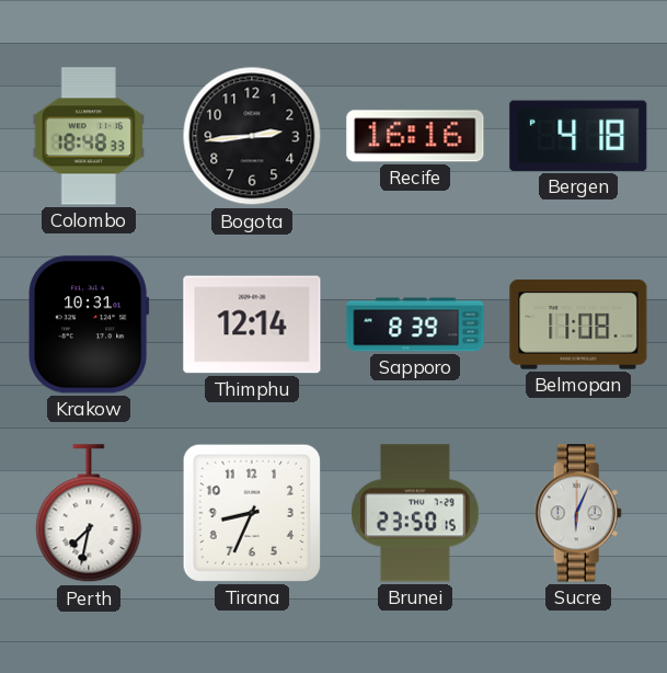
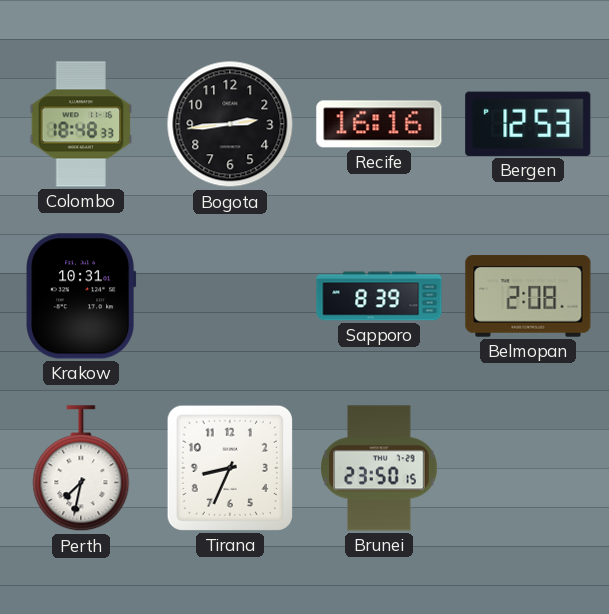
Bergen: 4:18 -> 12:53 (528, 124)
Thimphu: 12:14 -> none (252, 324)
Belmopan: 11:08 -> 2:08 (528, 296)
Sucre: 6:04 -> none (578, 513)
